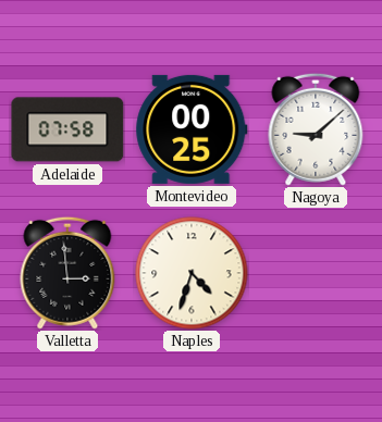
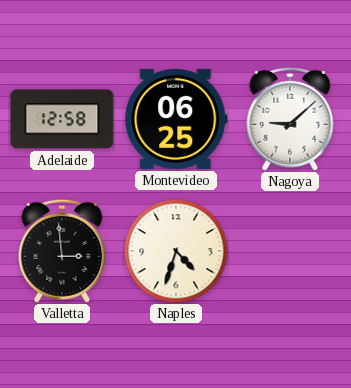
Adelaide: 07:58 -> 12:58 (62, 119)
Montevideo: 00:25 -> 06:25 (176, 119)
